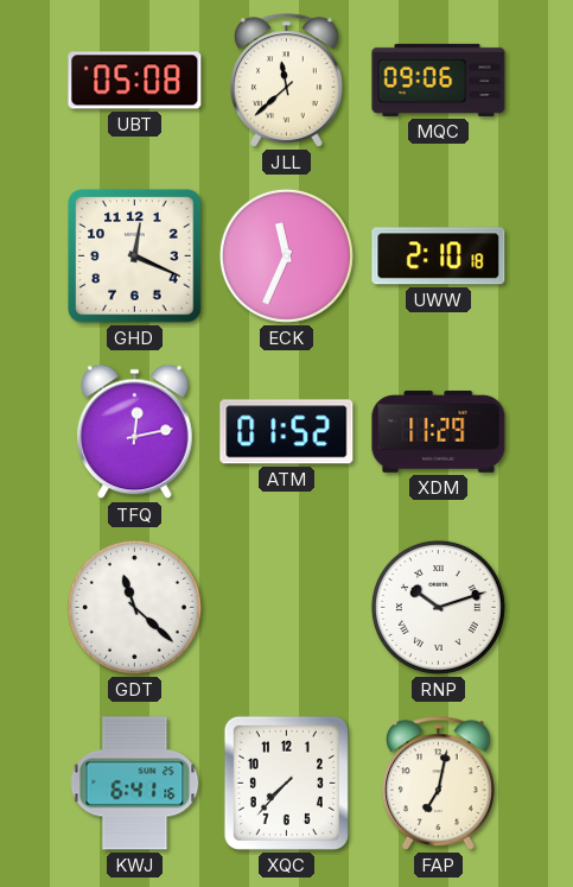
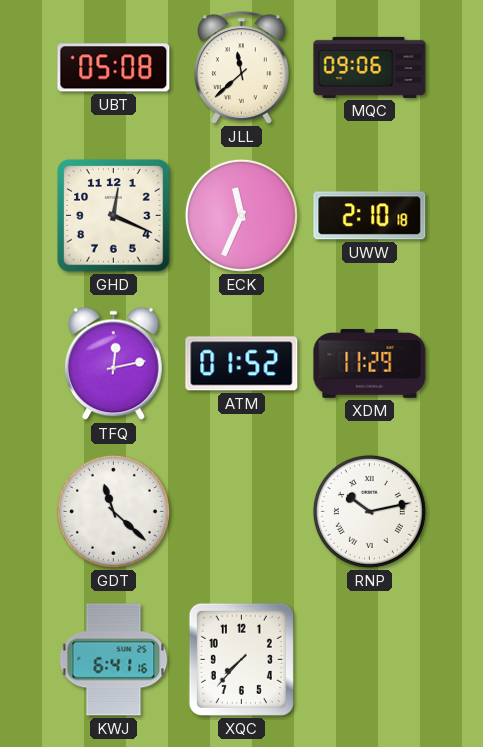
RNP: 10:12 -> 10:13 (369, 511)
FAP: 7:02 -> none (439, 784)
